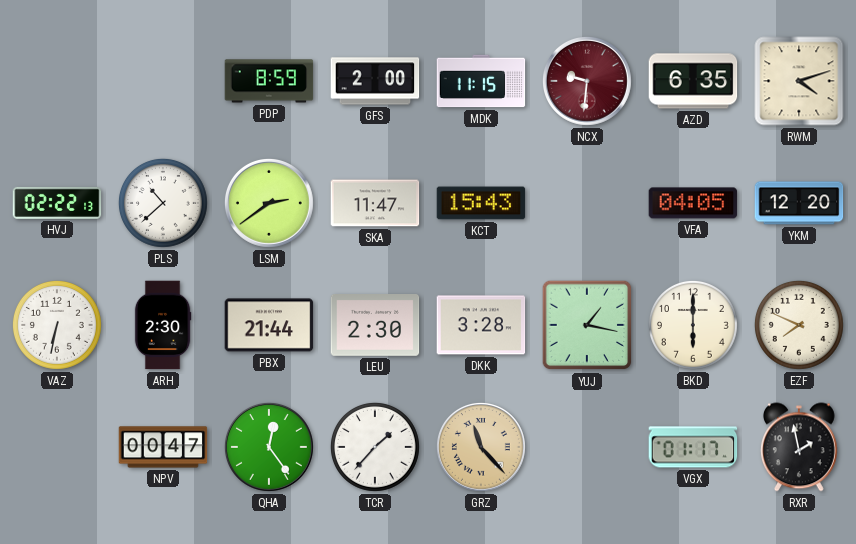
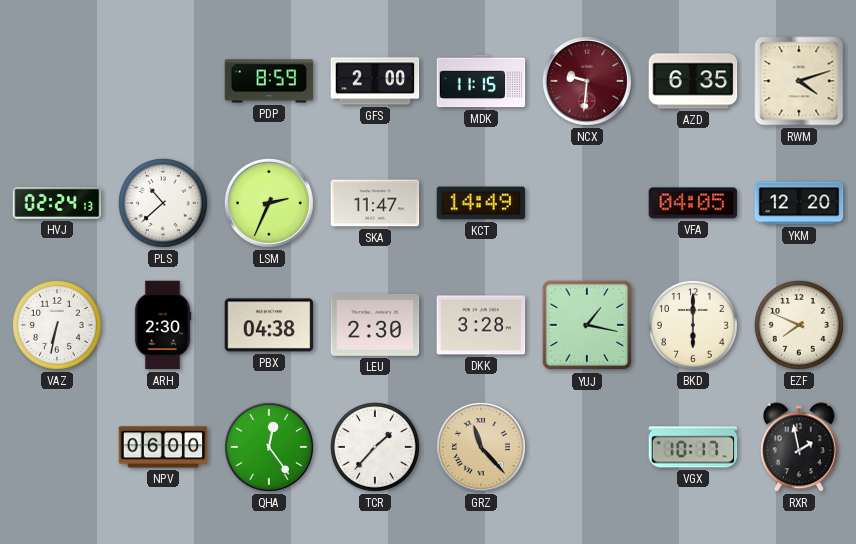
HVJ: 02:22 -> 02:24 (57, 203)
LSM: 2:39 -> 2:34 (269, 203)
KCT: 15:43 -> 14:49 (481, 203)
PBX: 21:44 -> 04:38 (269, 325)
NPV: 00:47 -> 06:00 (163, 447)
VGX: 01:17 -> 10:17 (693, 447)
